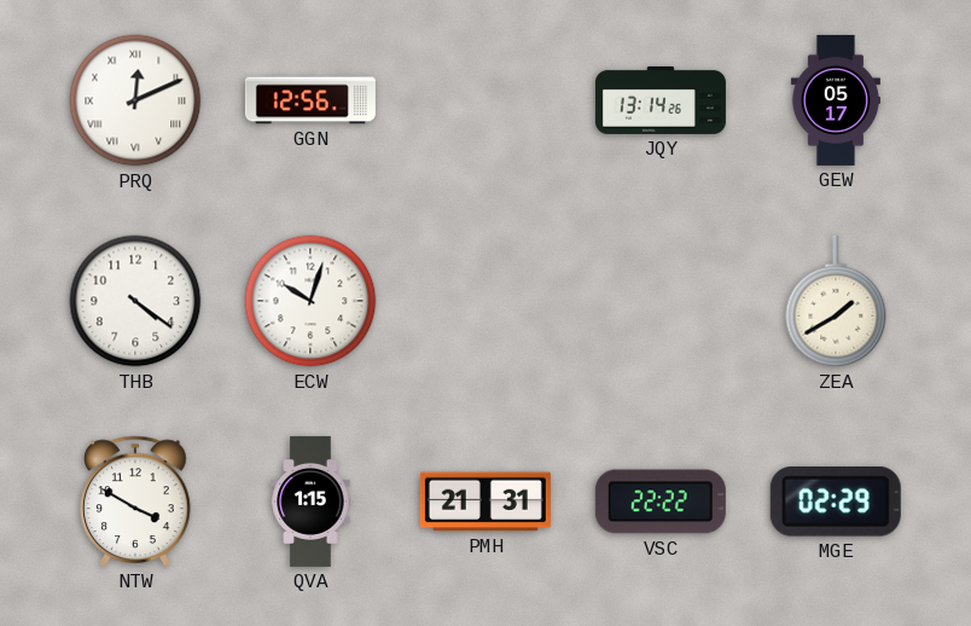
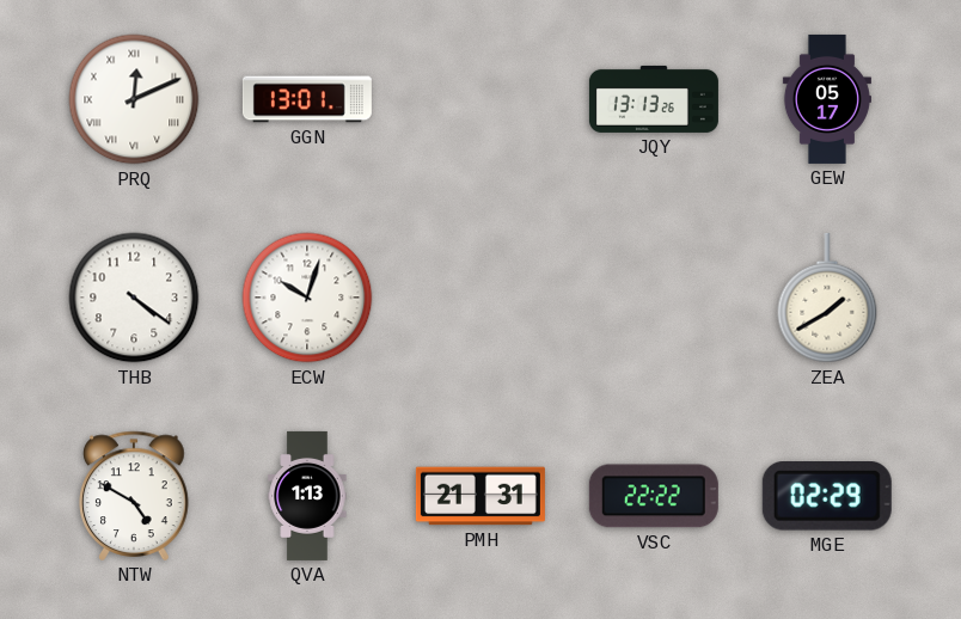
GGN: 12:56 -> 13:01 (307, 99)
JQY: 13:14 -> 13:13 (654, 99)
NTW: 3:50 -> 4:50 (134, 496)
QVA: 1:15 -> 1:13 (307, 496)
